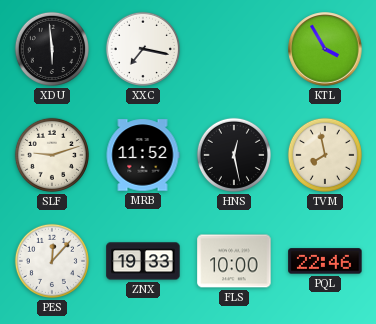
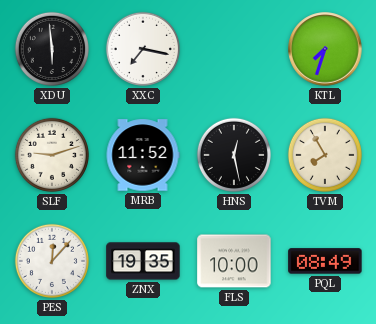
KTL: 3:55 -> 7:33 (325, 49)
TVM: 7:58 -> 7:55 (325, 155)
ZNX: 19:33 -> 19:35 (143, 261)
PQL: 22:46 -> 08:49 (325, 261)
